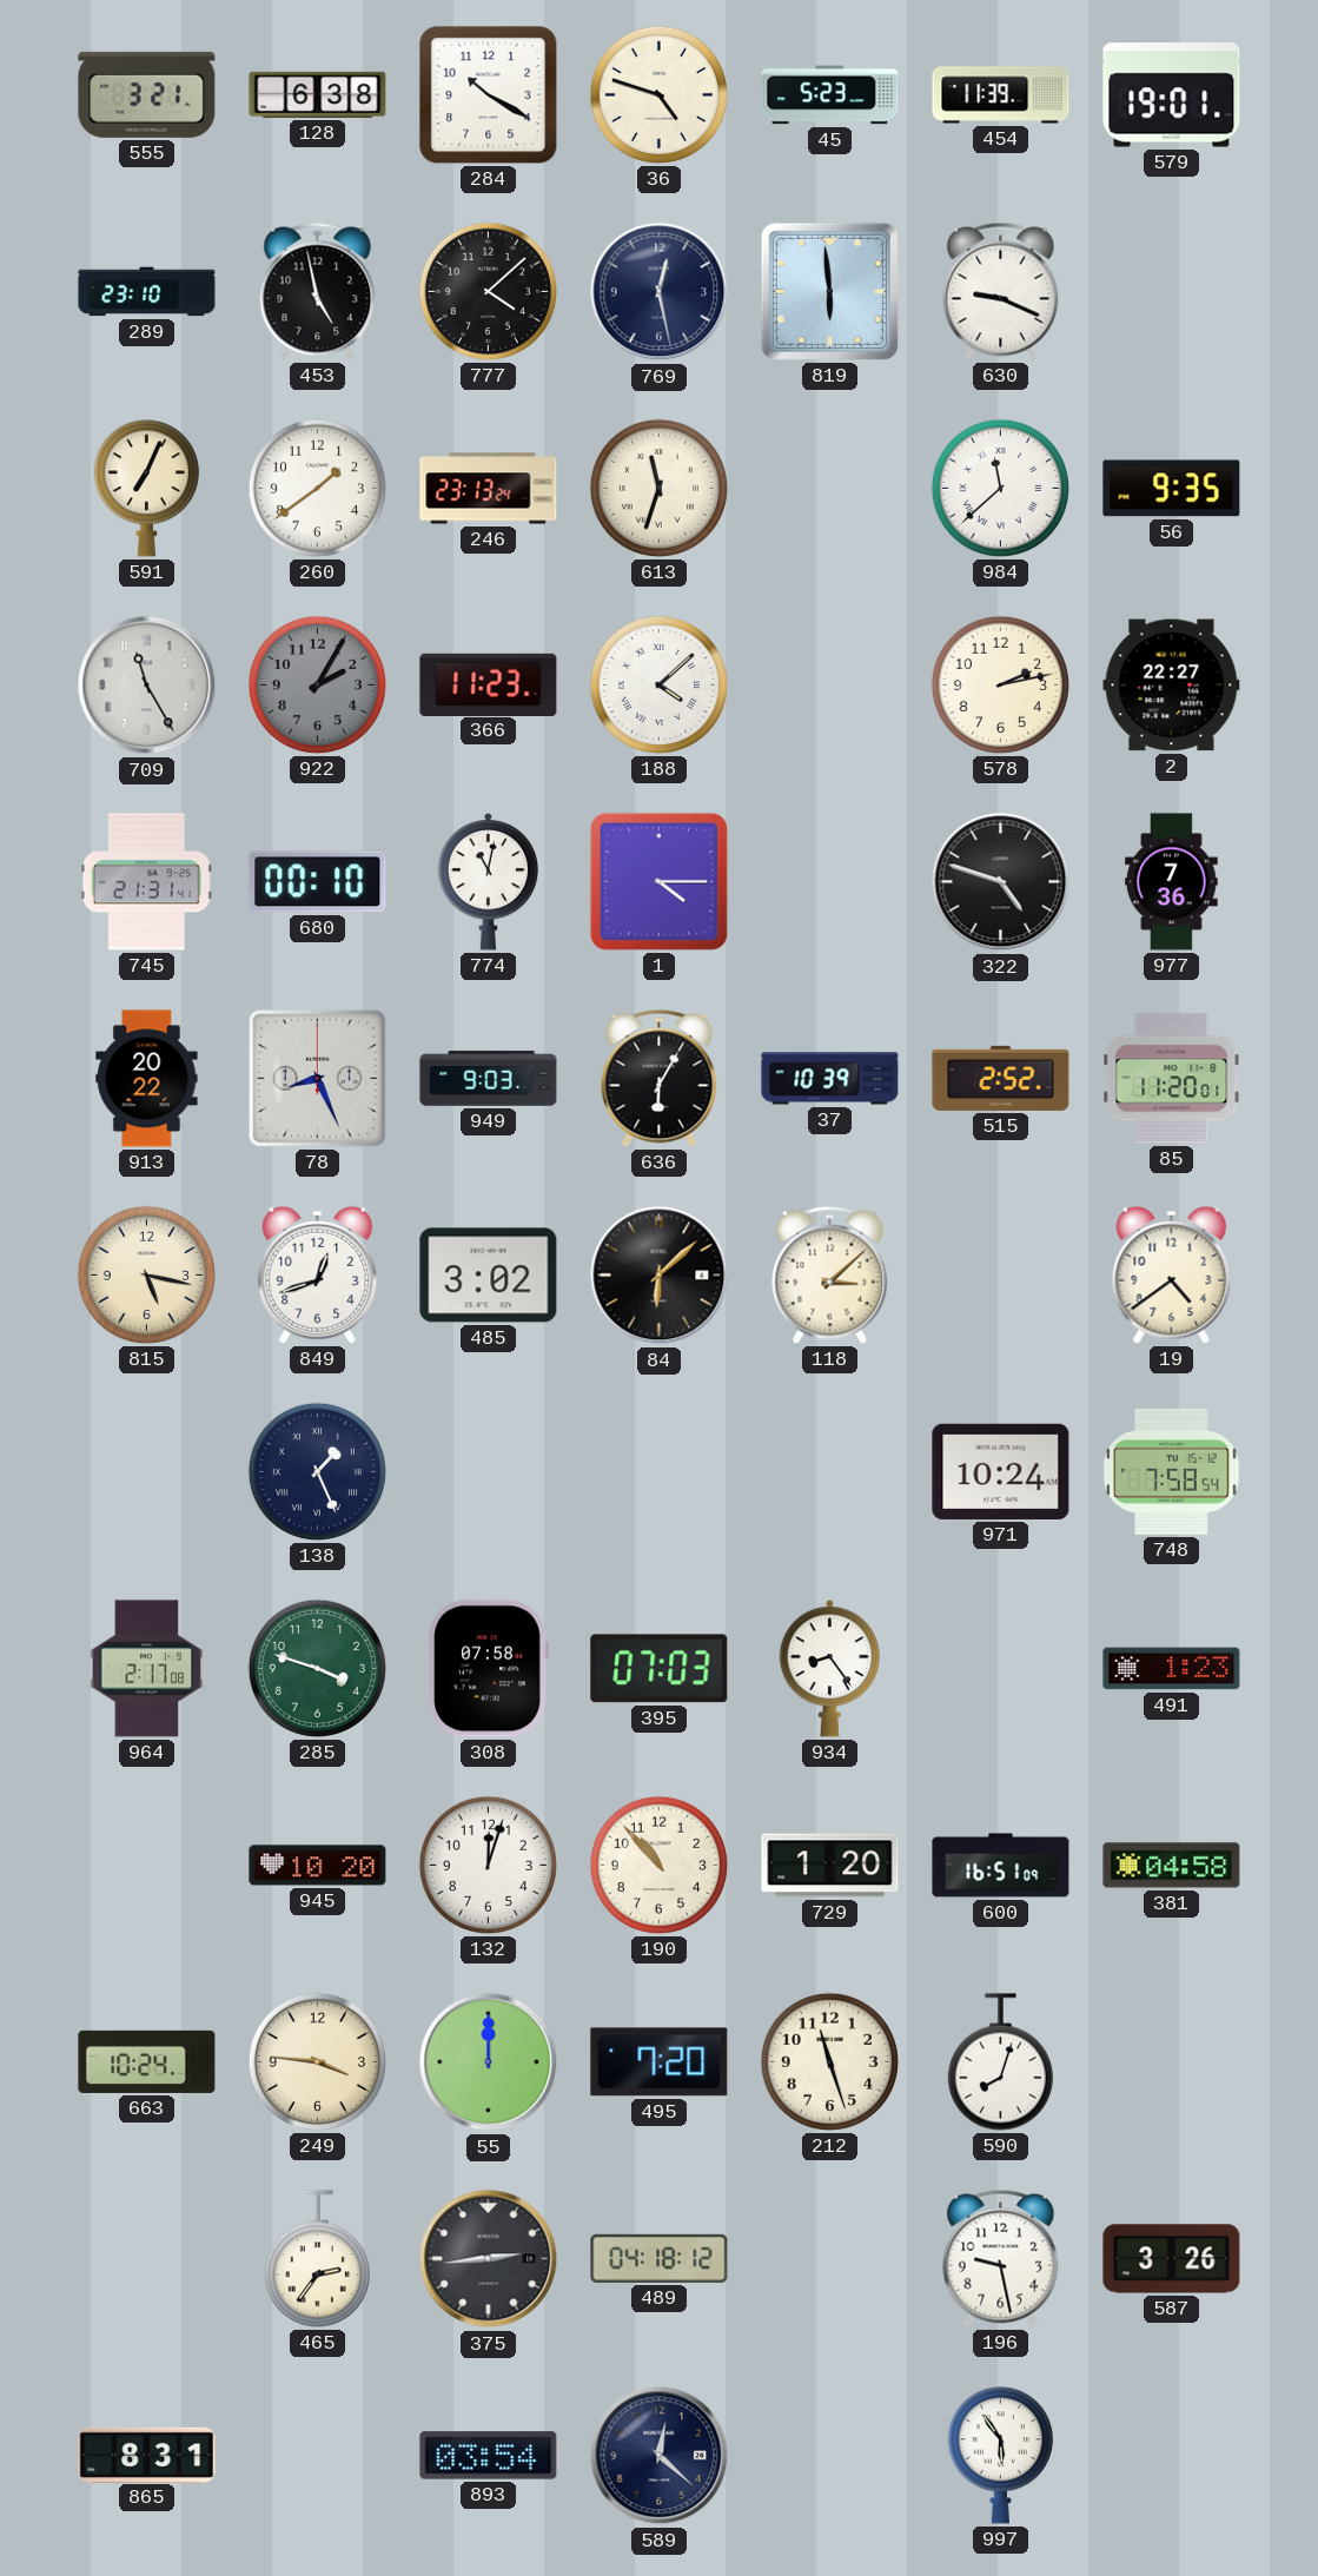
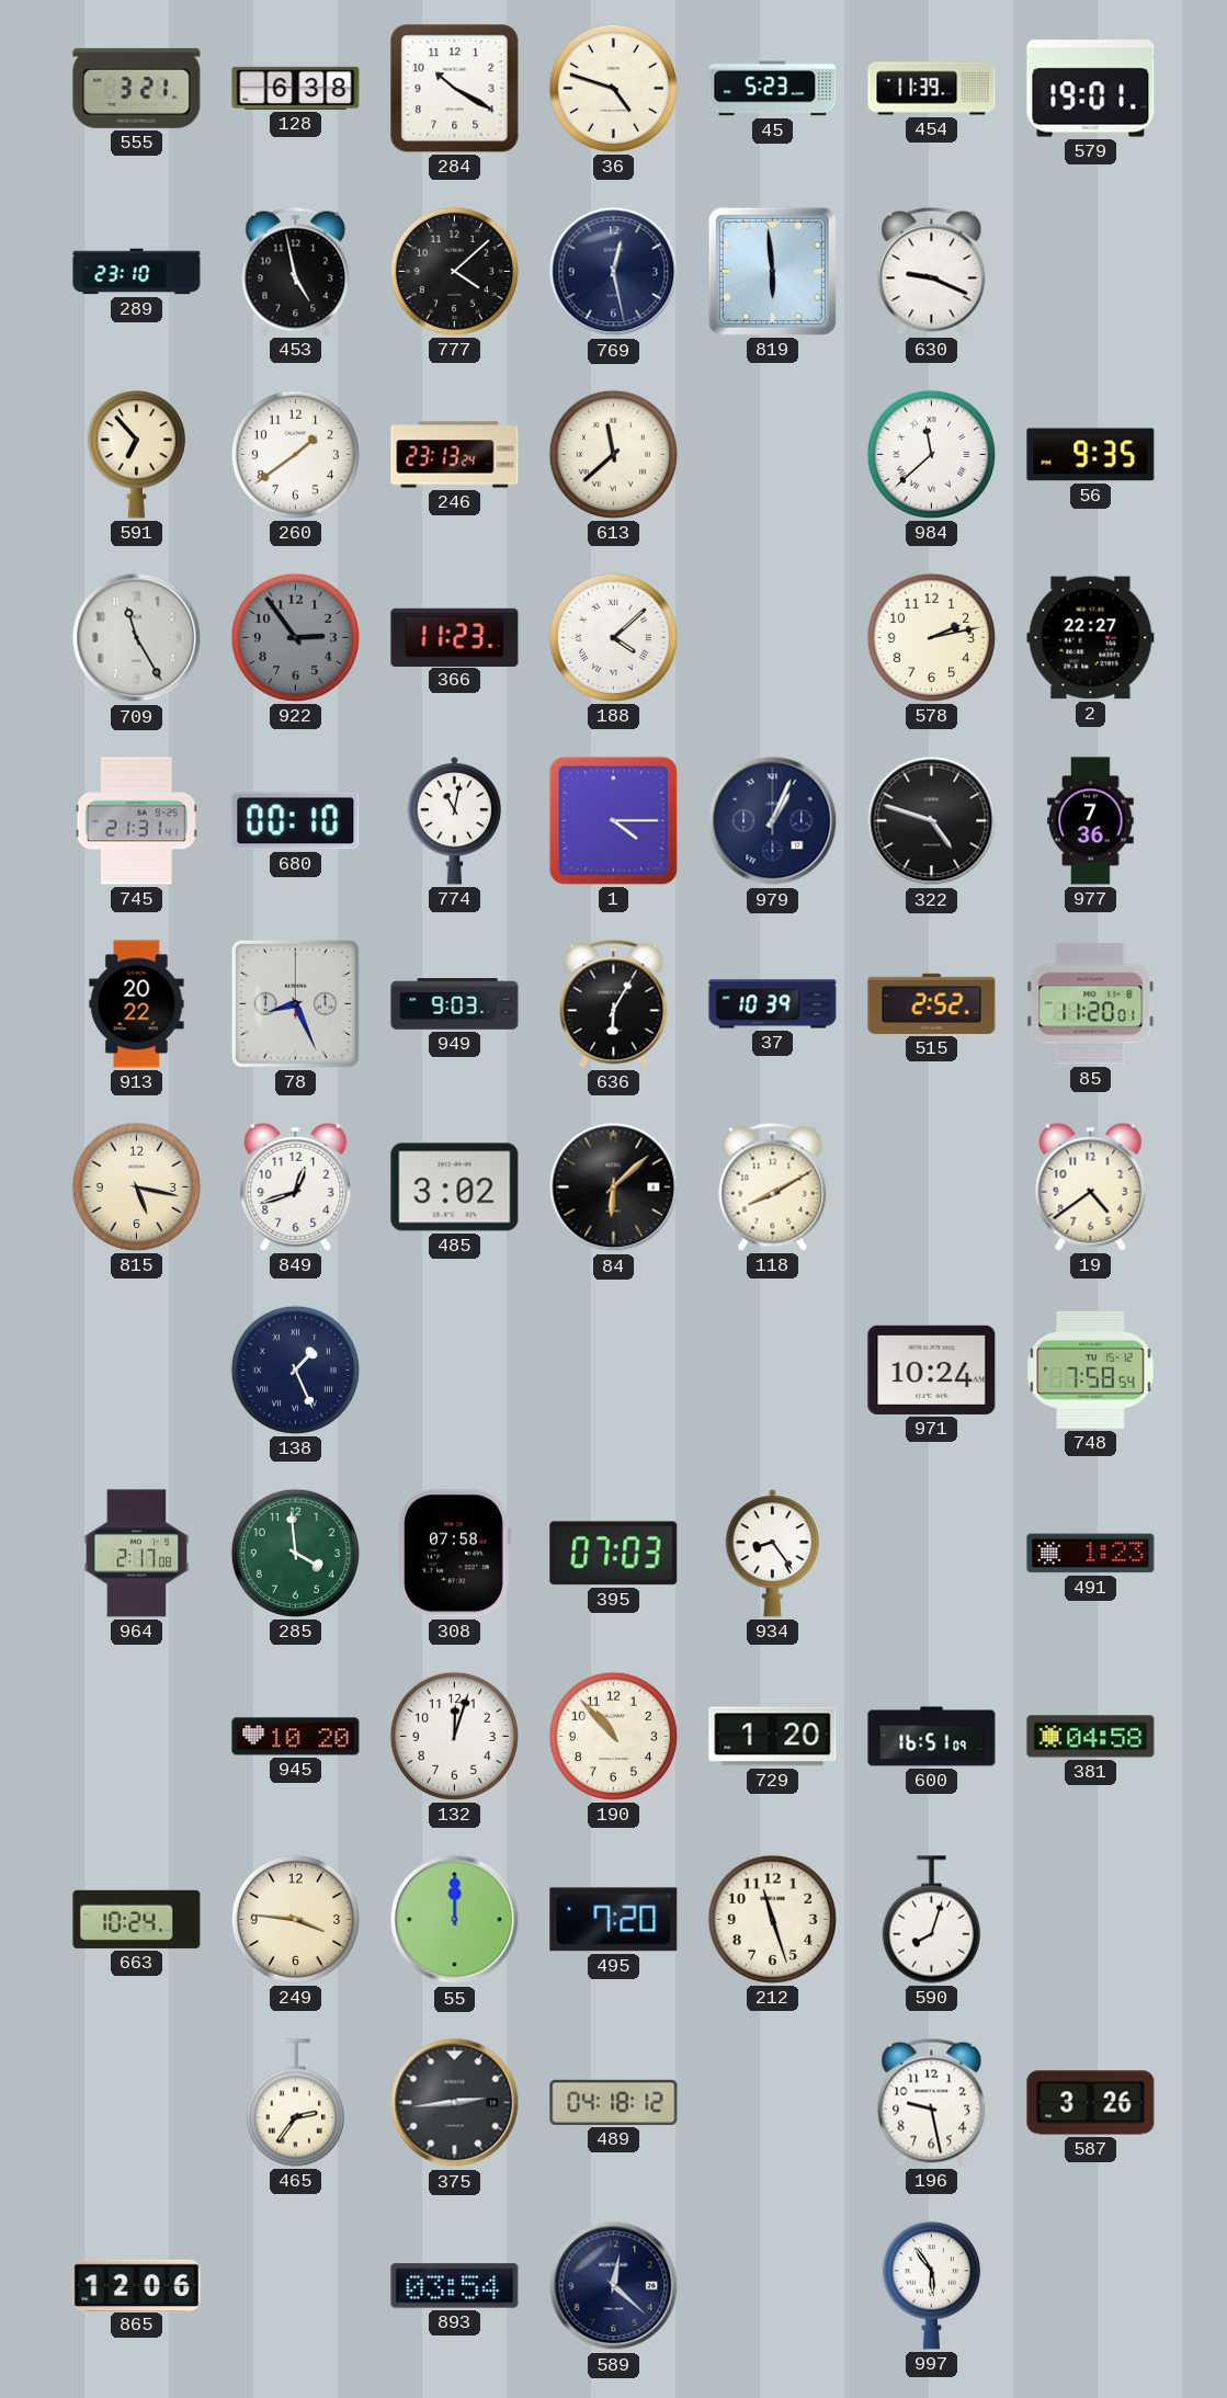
591: 7:04 -> 6:53 (136, 455)
613: 11:33 -> 11:38 (613, 454)
922: 2:05 -> 2:54 (295, 637)
979: none -> 1:04 (773, 821)
118: 3:08 -> 8:10 (773, 1186)
285: 3:48 -> 3:59 (295, 1553)
865: 8:31 -> 12:06 (137, 2285)
